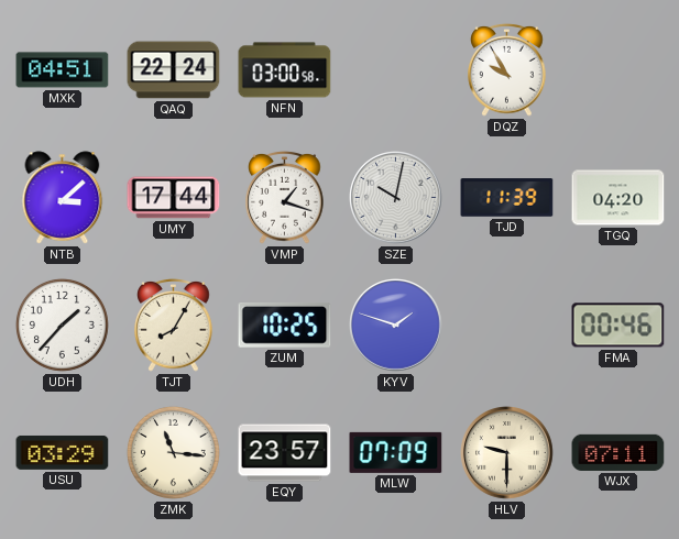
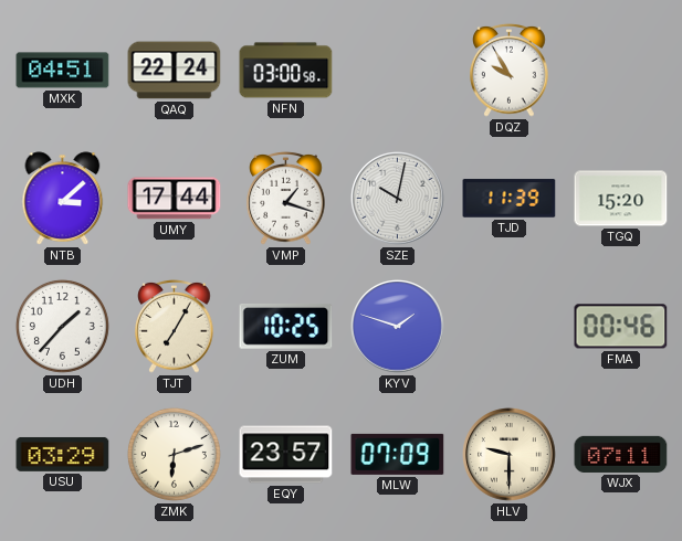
TGQ: 04:20 -> 15:20 (621, 199)
TJT: 8:05 -> 7:05 (175, 326)
ZMK: 11:16 -> 6:12 (174, 454)
